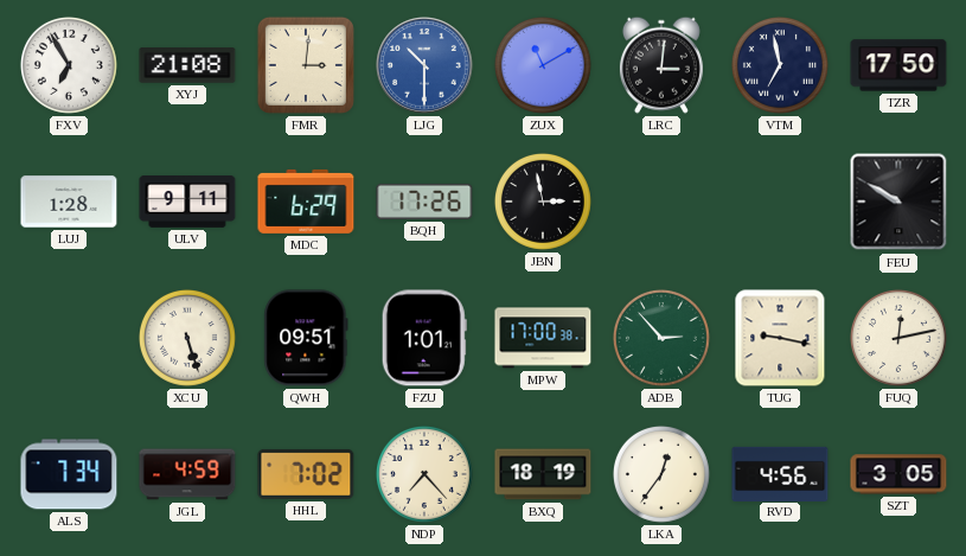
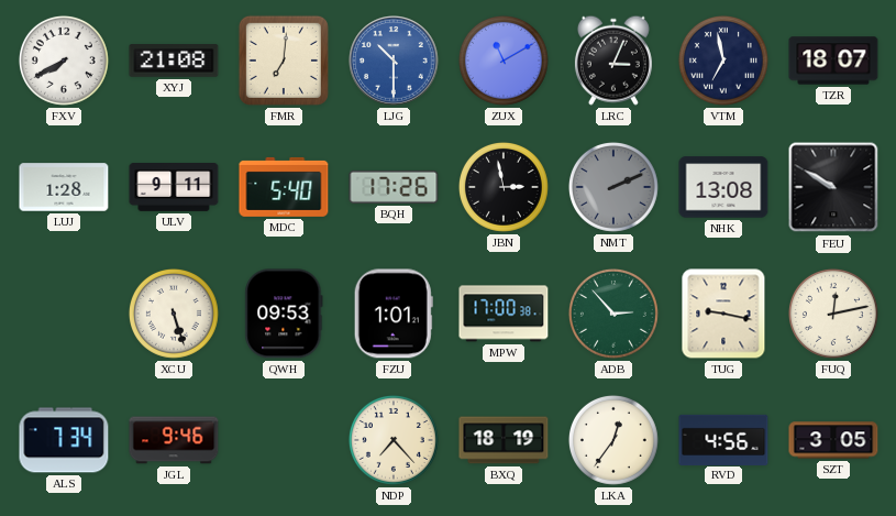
FXV: 6:55 -> 7:40 (64, 61)
FMR: 3:01 -> 7:01 (284, 61)
LRC: 3:01 -> 3:04 (613, 61)
TZR: 17:50 -> 18:07 (833, 61)
MDC: 6:29 -> 5:40 (284, 187)
NMT: none -> 2:11 (613, 187)
NHK: none -> 13:08 (723, 187)
QWH: 09:51 -> 09:53 (284, 314)
JGL: 4:59 -> 9:46 (174, 440)
HHL: 7:02 -> none (306, 474)
